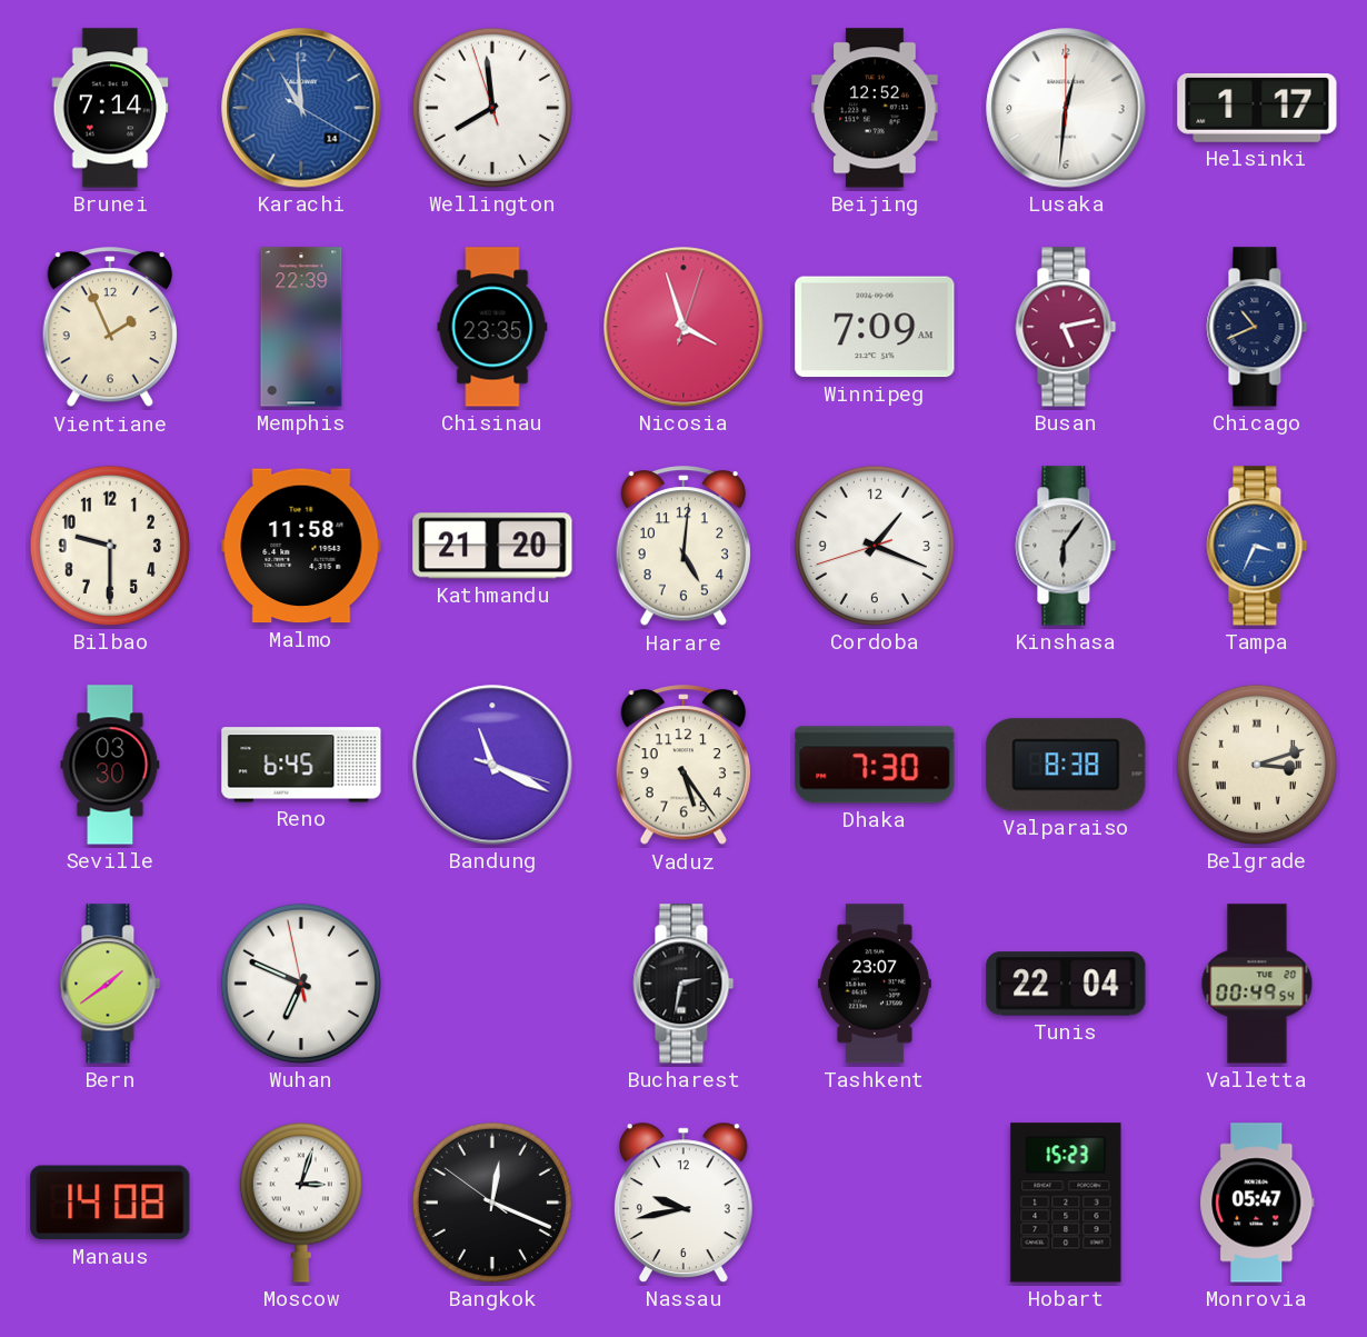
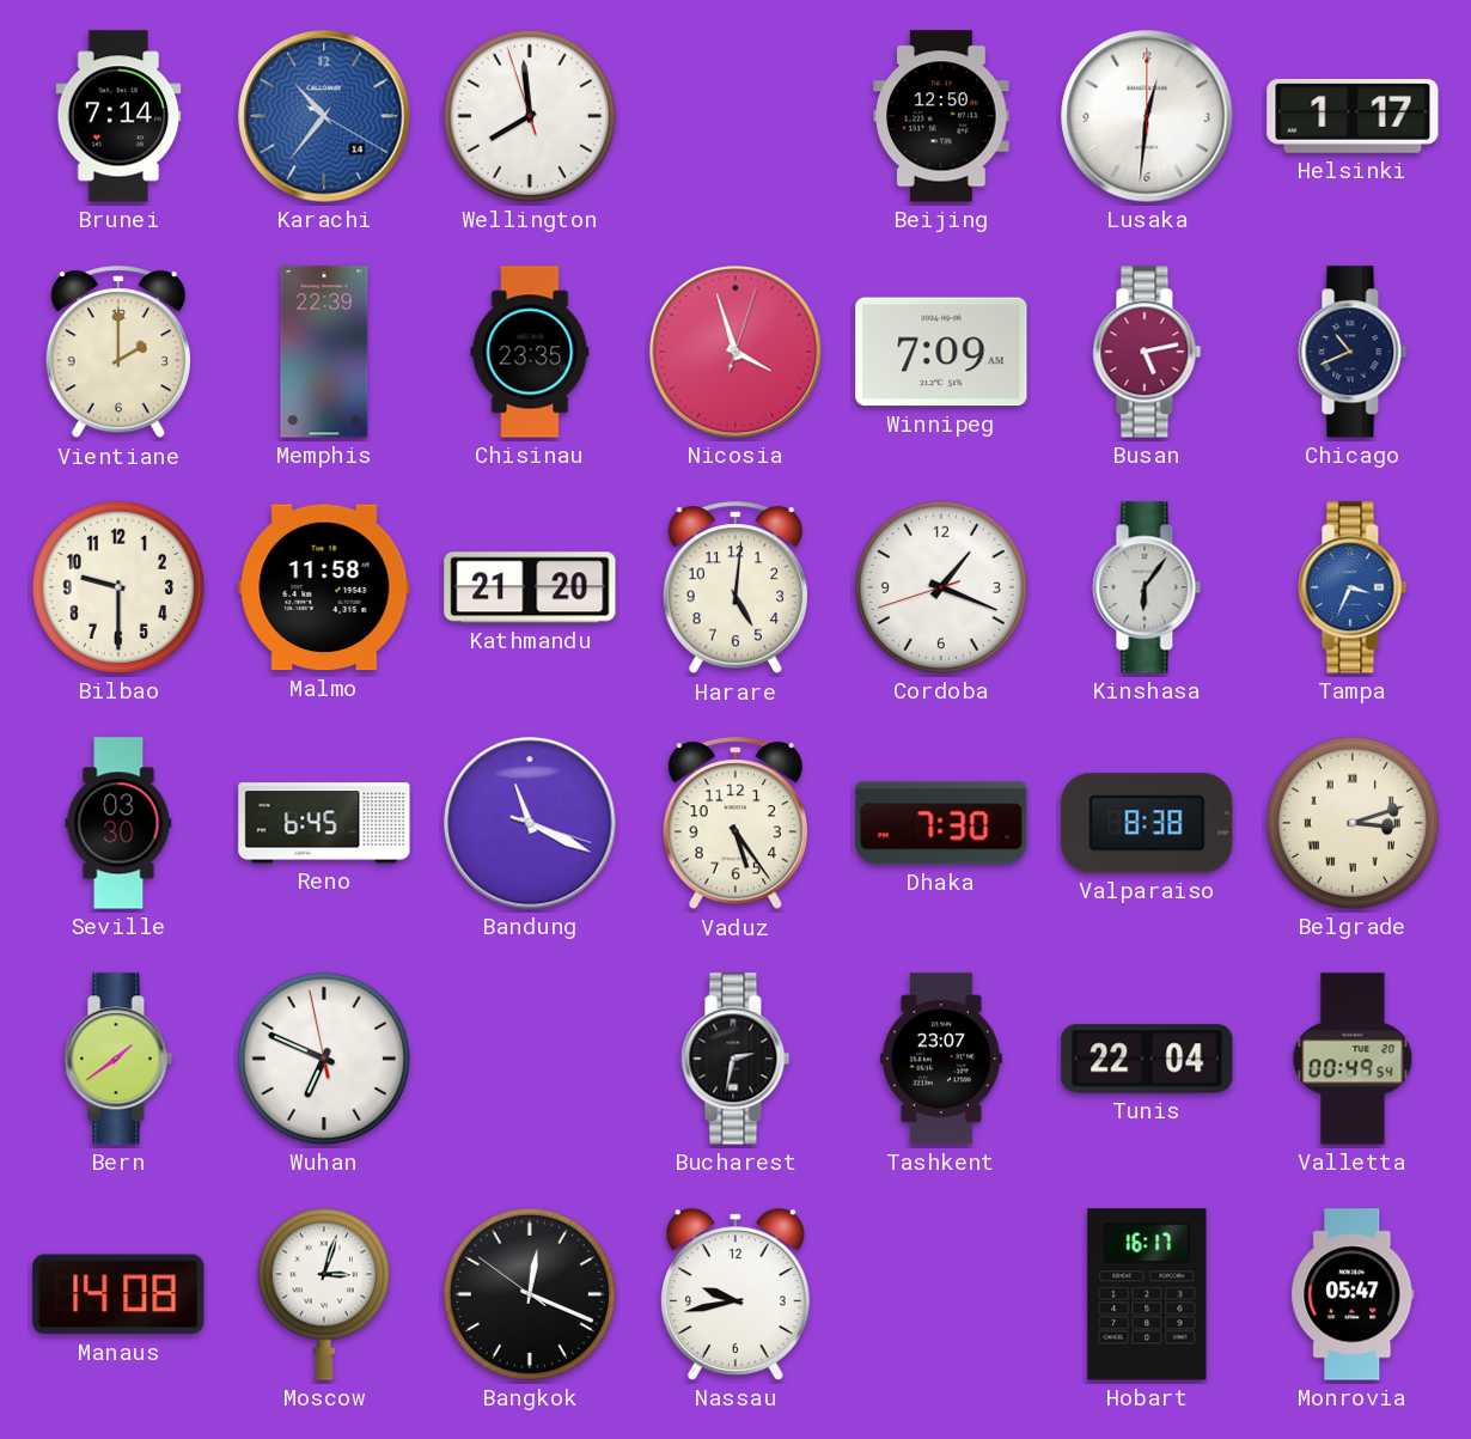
Karachi: 10:59 -> 10:36 (324, 116)
Beijing: 12:52 -> 12:50 (941, 116)
Vientiane: 1:56 -> 2:00 (118, 353)
Hobart: 15:23 -> 16:17 (1147, 1294)
